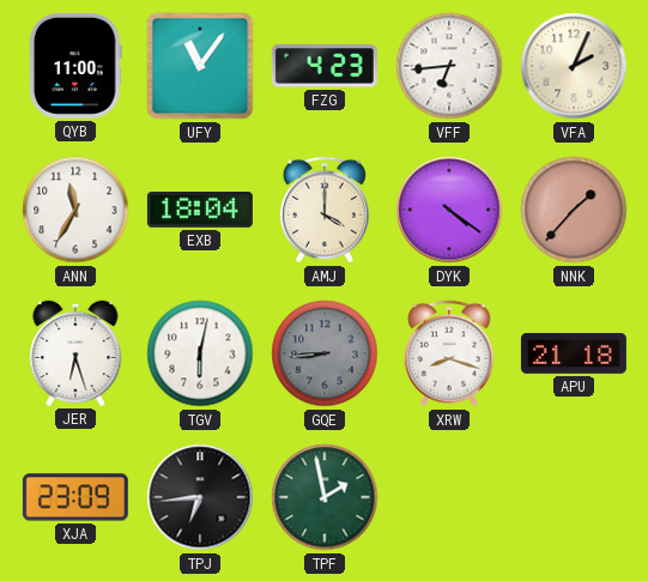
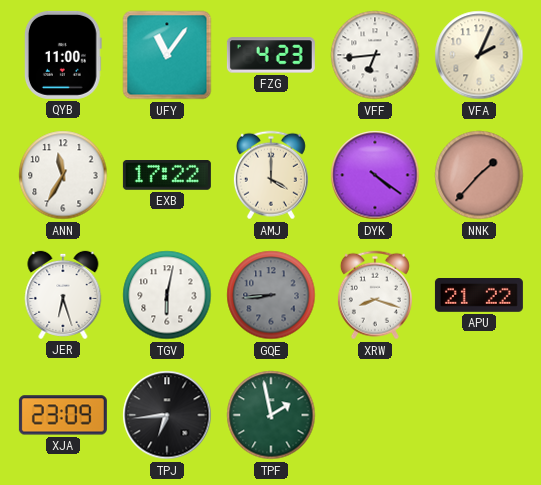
EXB: 18:04 -> 17:22 (167, 176)
APU: 21:18 -> 21:22 (479, 296)
